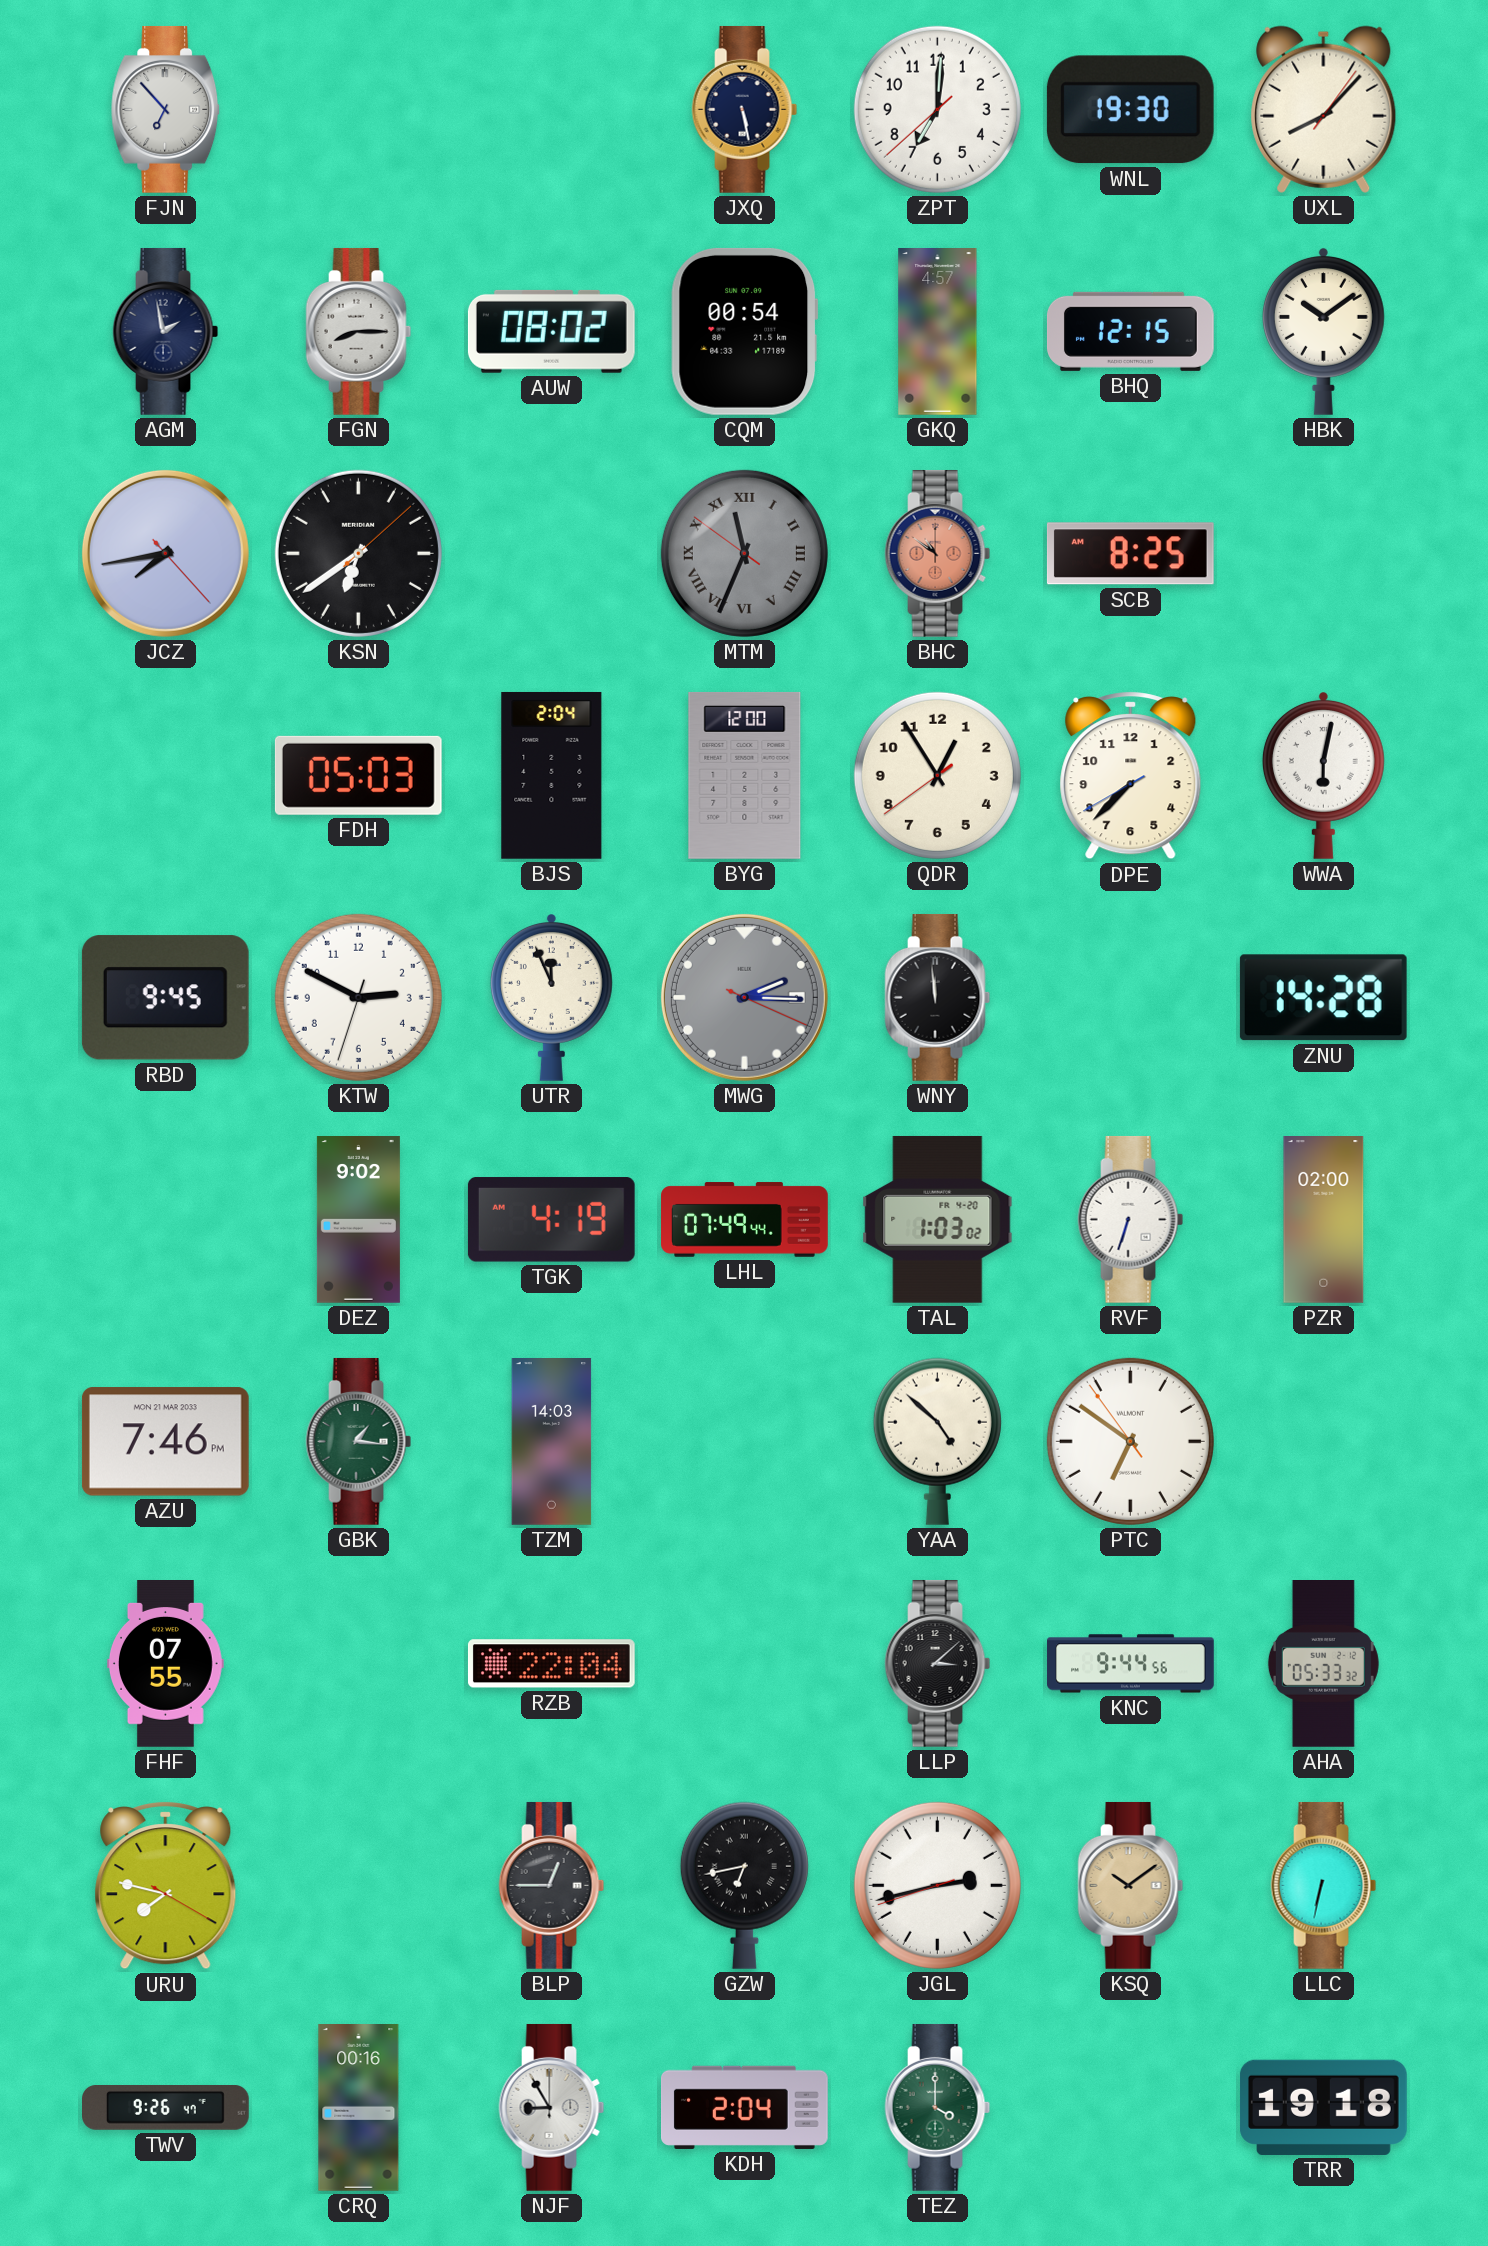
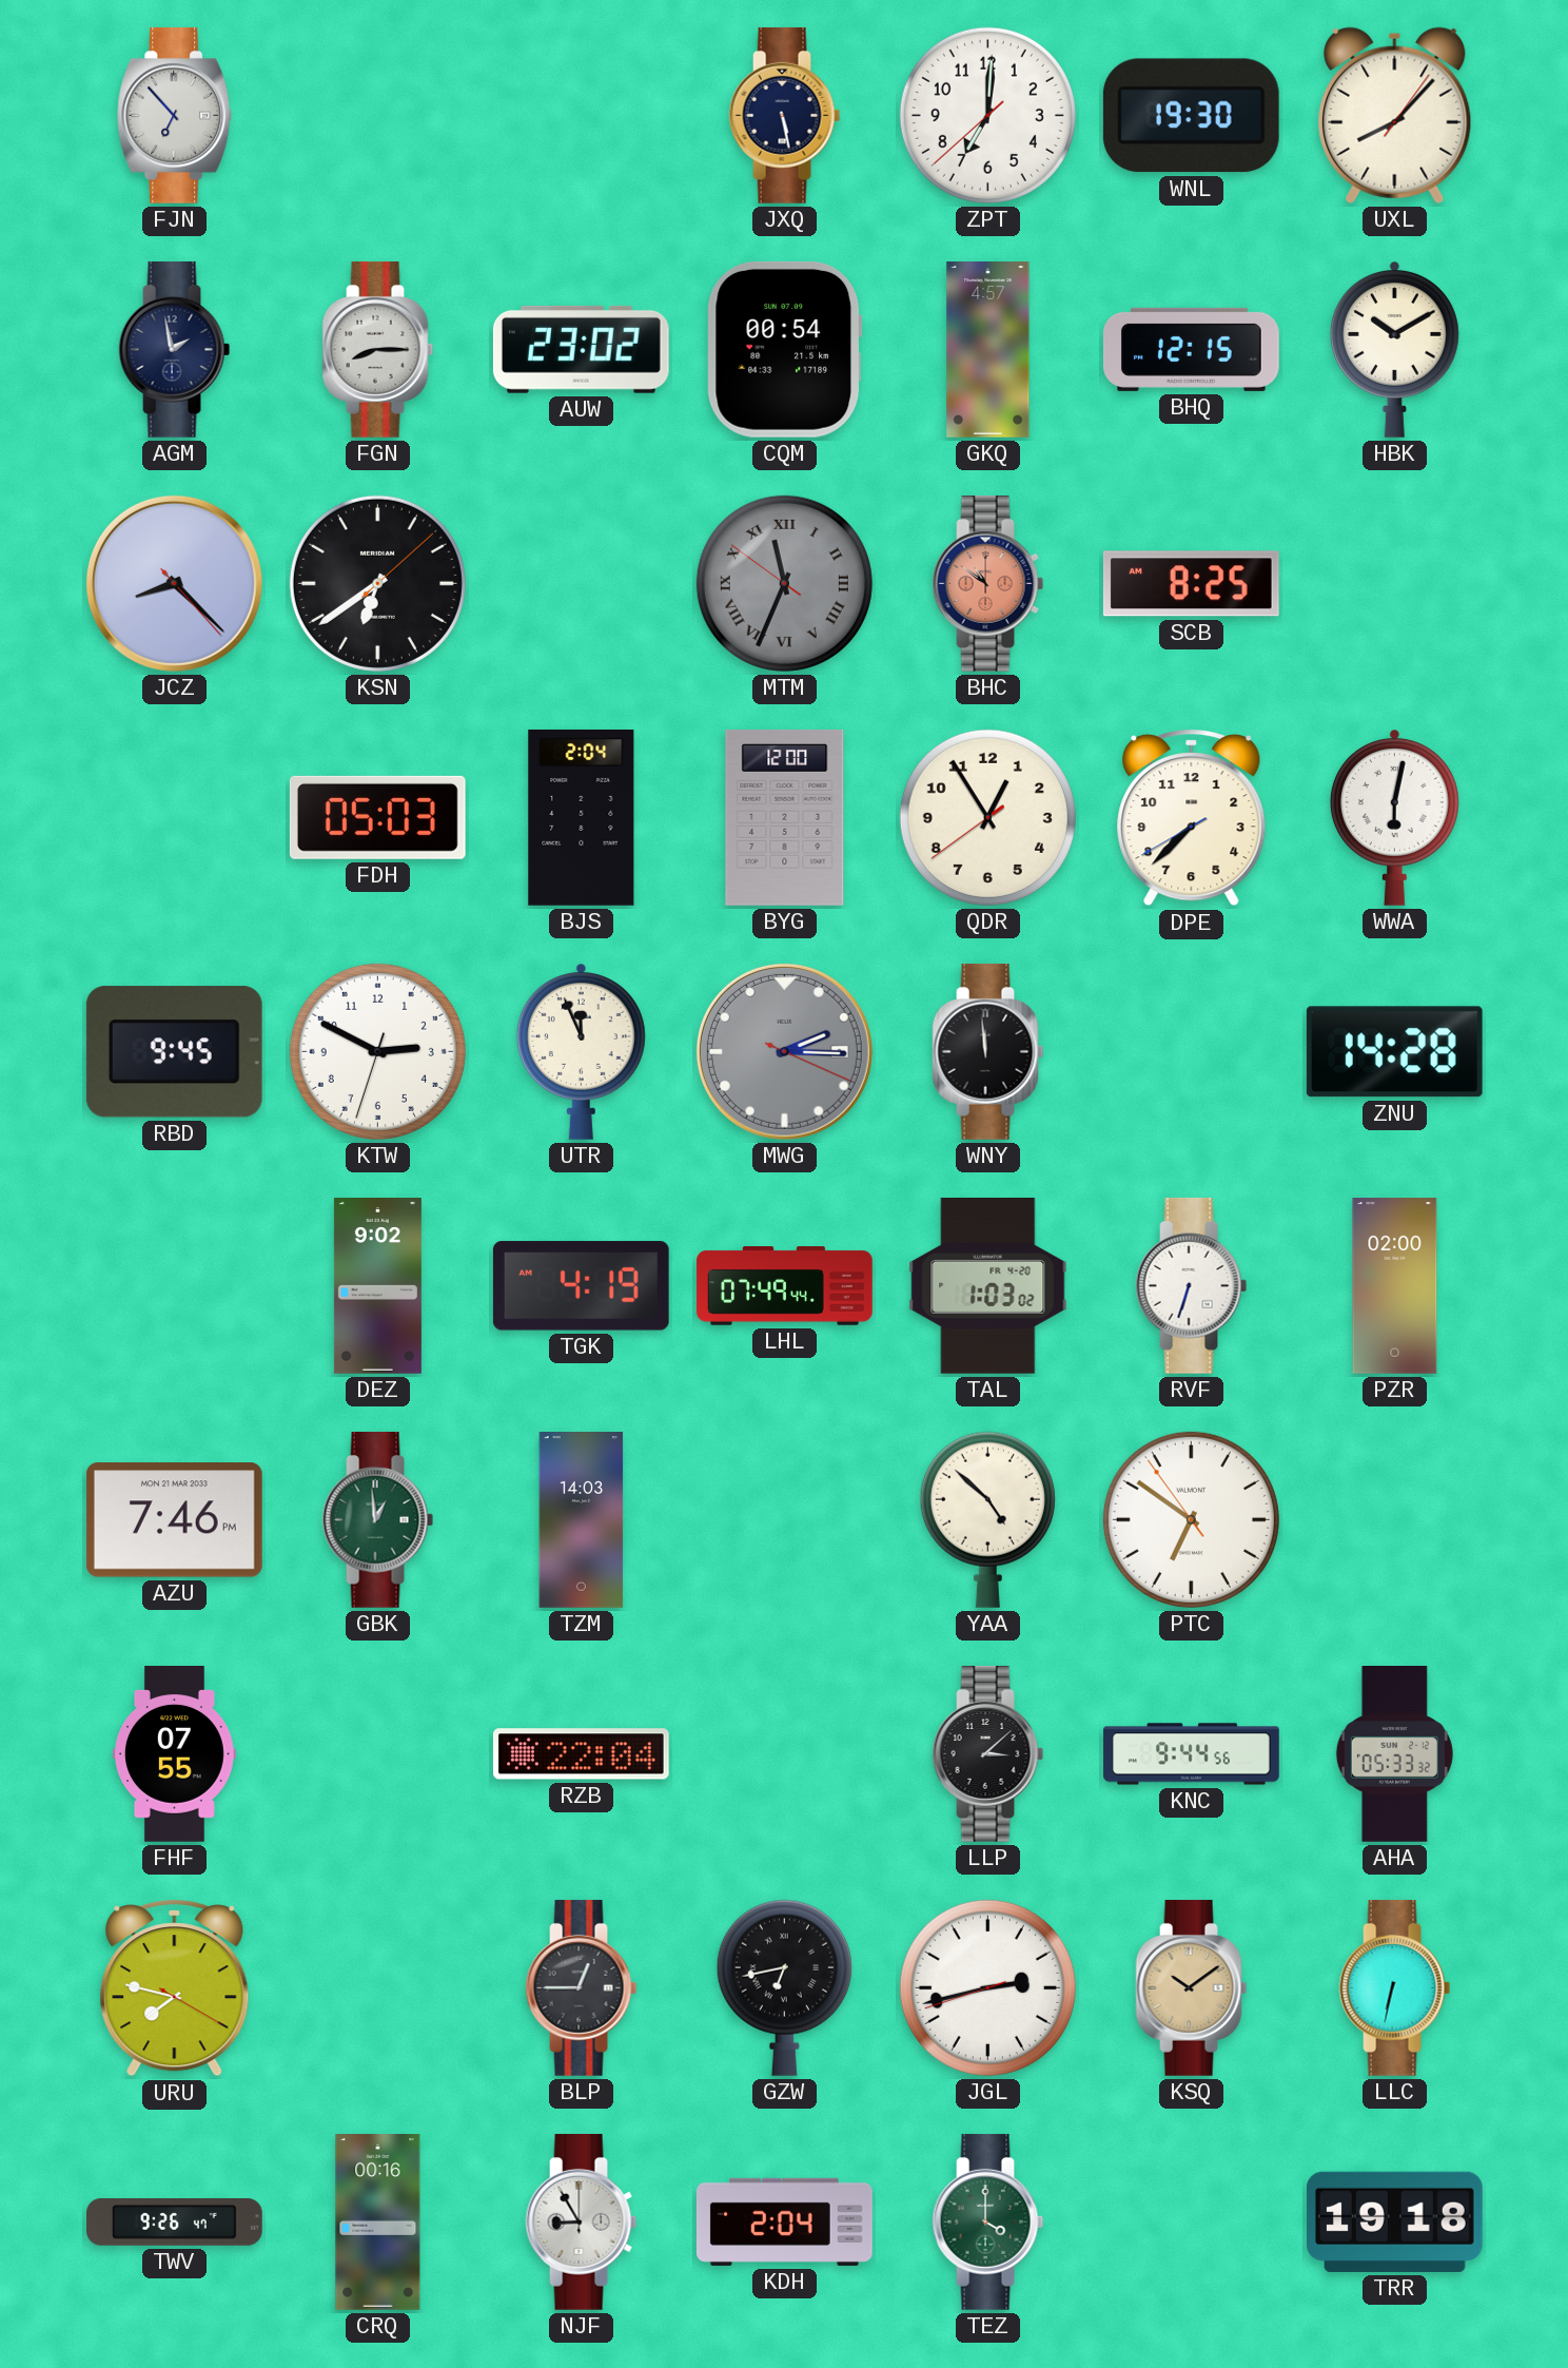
AUW: 08:02 -> 23:02 (581, 349)
HBK: 10:09 -> 10:10 (1394, 350)
JCZ: 7:43 -> 8:22 (174, 583)
GBK: 1:16 -> 12:59 (378, 1519)
